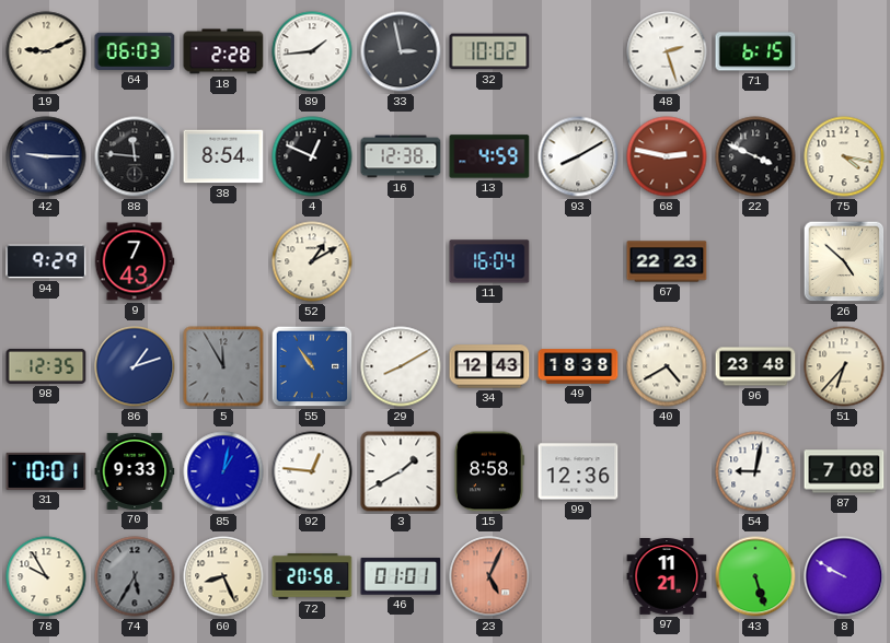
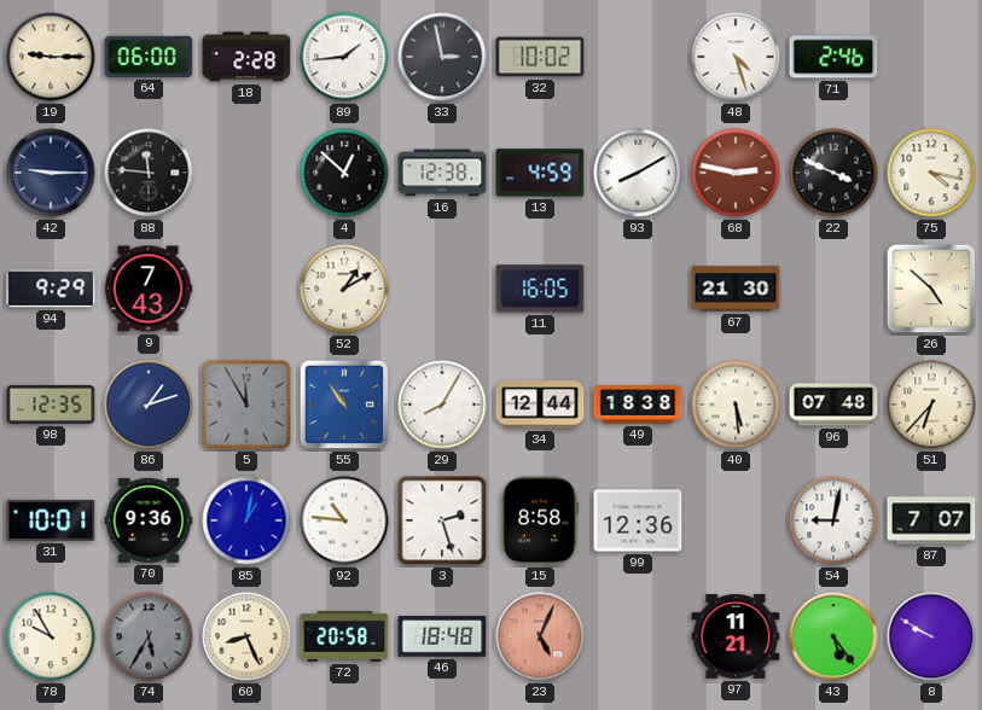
19: 9:11 -> 9:15 (51, 57)
64: 06:03 -> 06:00 (149, 57)
48: 2:27 -> 4:27 (736, 57)
71: 6:15 -> 2:46 (833, 57)
38: 8:54 -> none (223, 156)
4: 12:49 -> 12:52 (344, 173)
11: 16:04 -> 16:05 (540, 289)
67: 22:23 -> 21:30 (736, 289)
29: 8:10 -> 8:05 (442, 405)
34: 12:43 -> 12:44 (540, 405)
40: 4:40 -> 5:29 (736, 405)
96: 23:48 -> 07:48 (833, 405)
70: 9:33 -> 9:36 (149, 520)
92: 12:46 -> 10:46 (344, 520)
3: 1:40 -> 2:27 (442, 520)
87: 7:08 -> 7:07 (931, 520)
46: 01:01 -> 18:48 (442, 636)
43: 5:27 -> 5:24 (833, 636)
